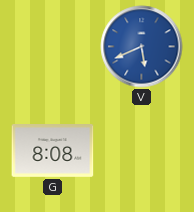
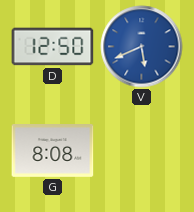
D: none -> 12:50 (53, 47)
